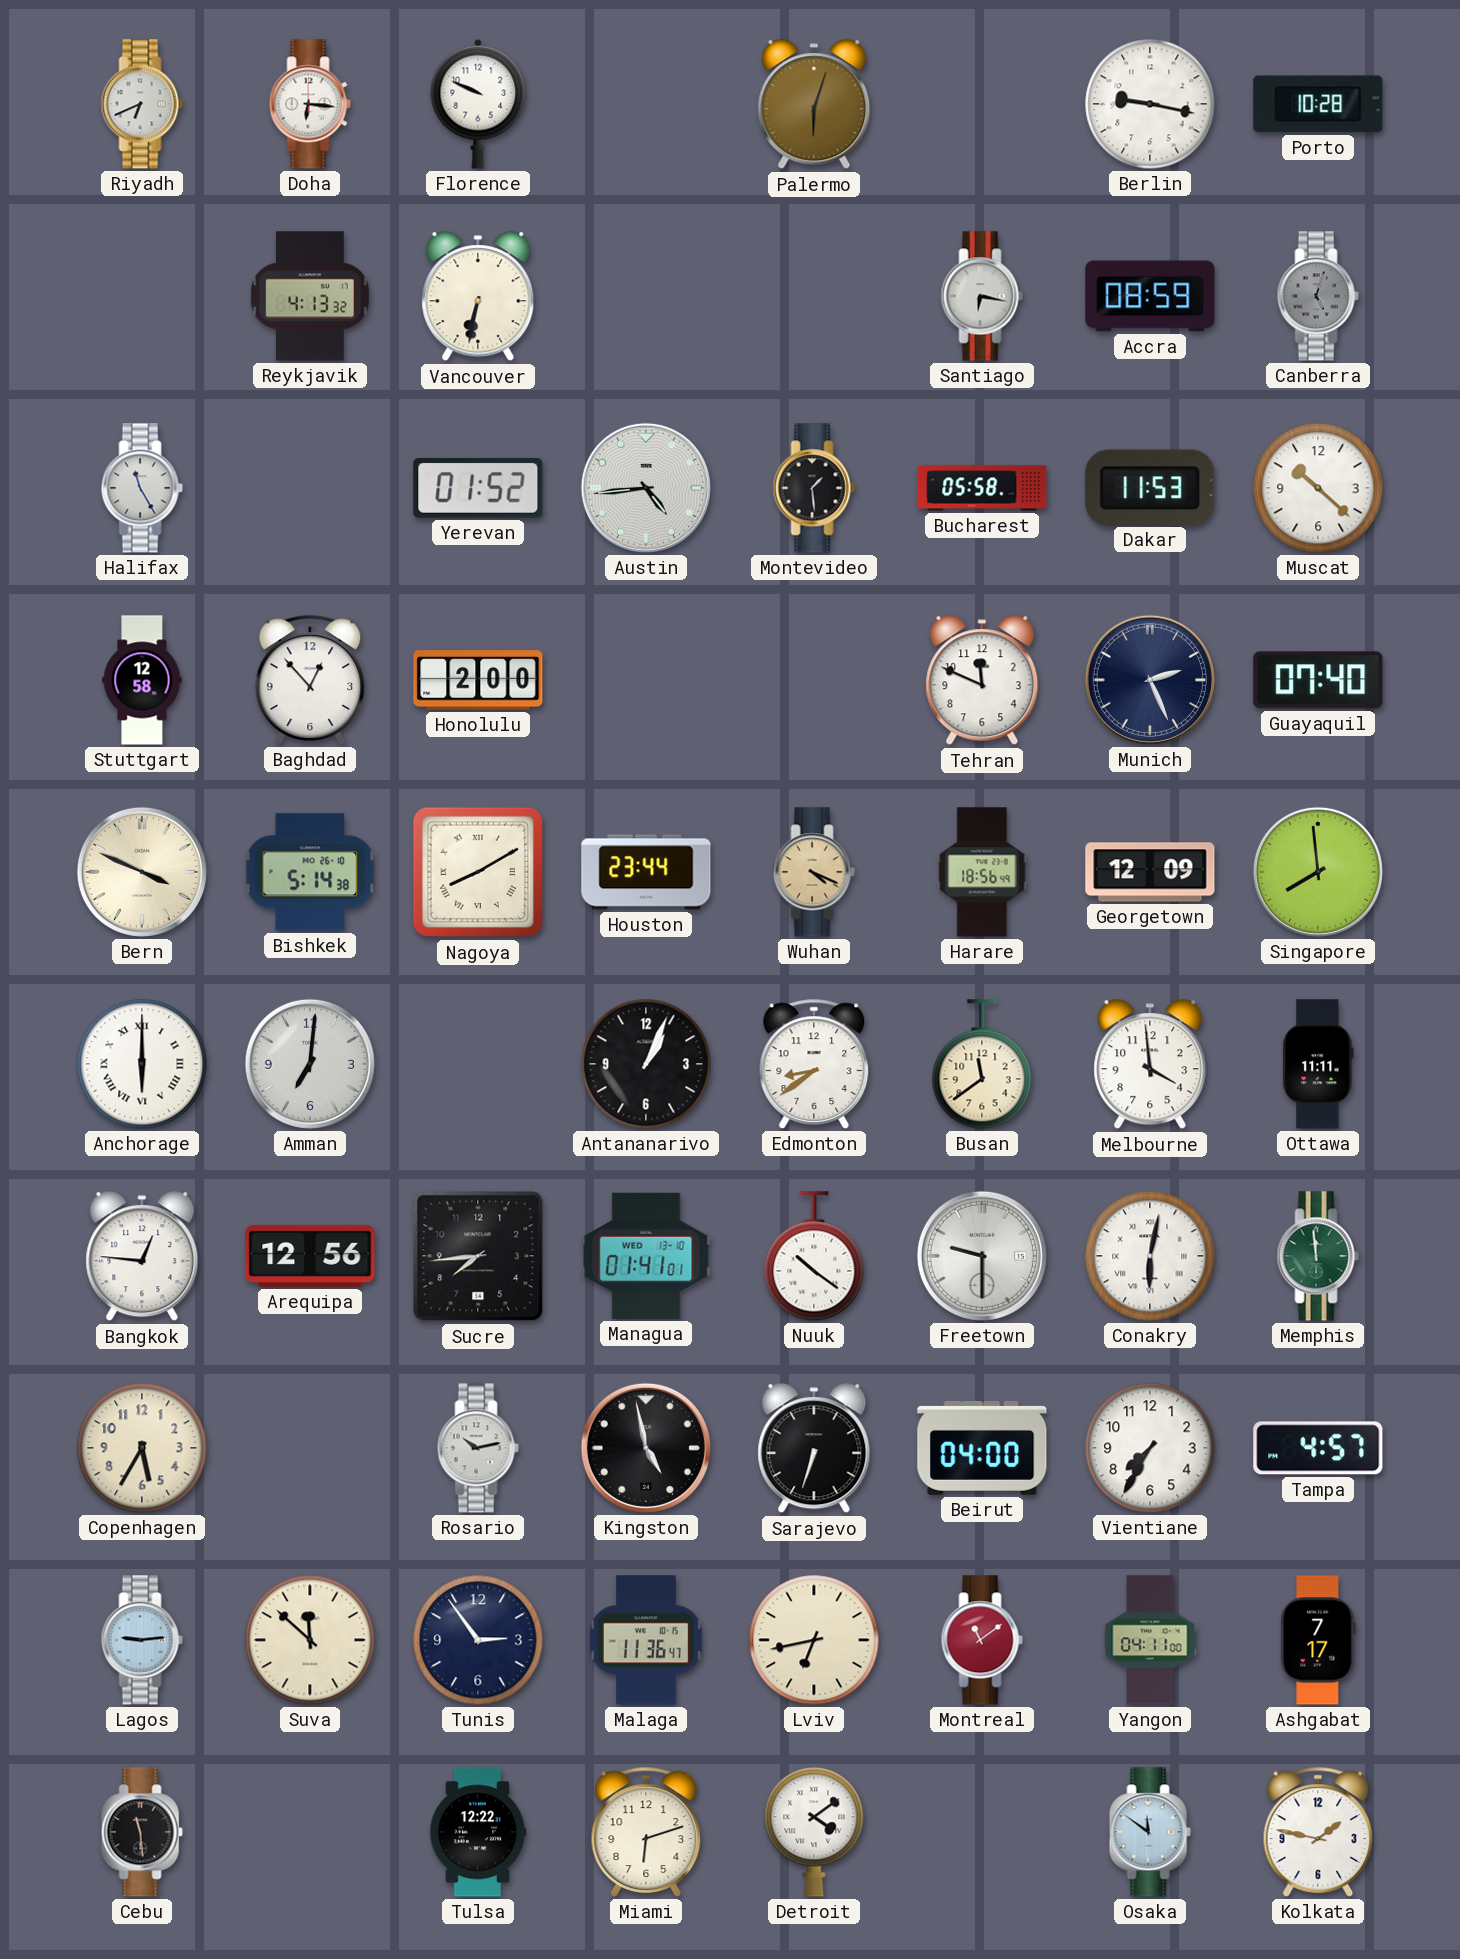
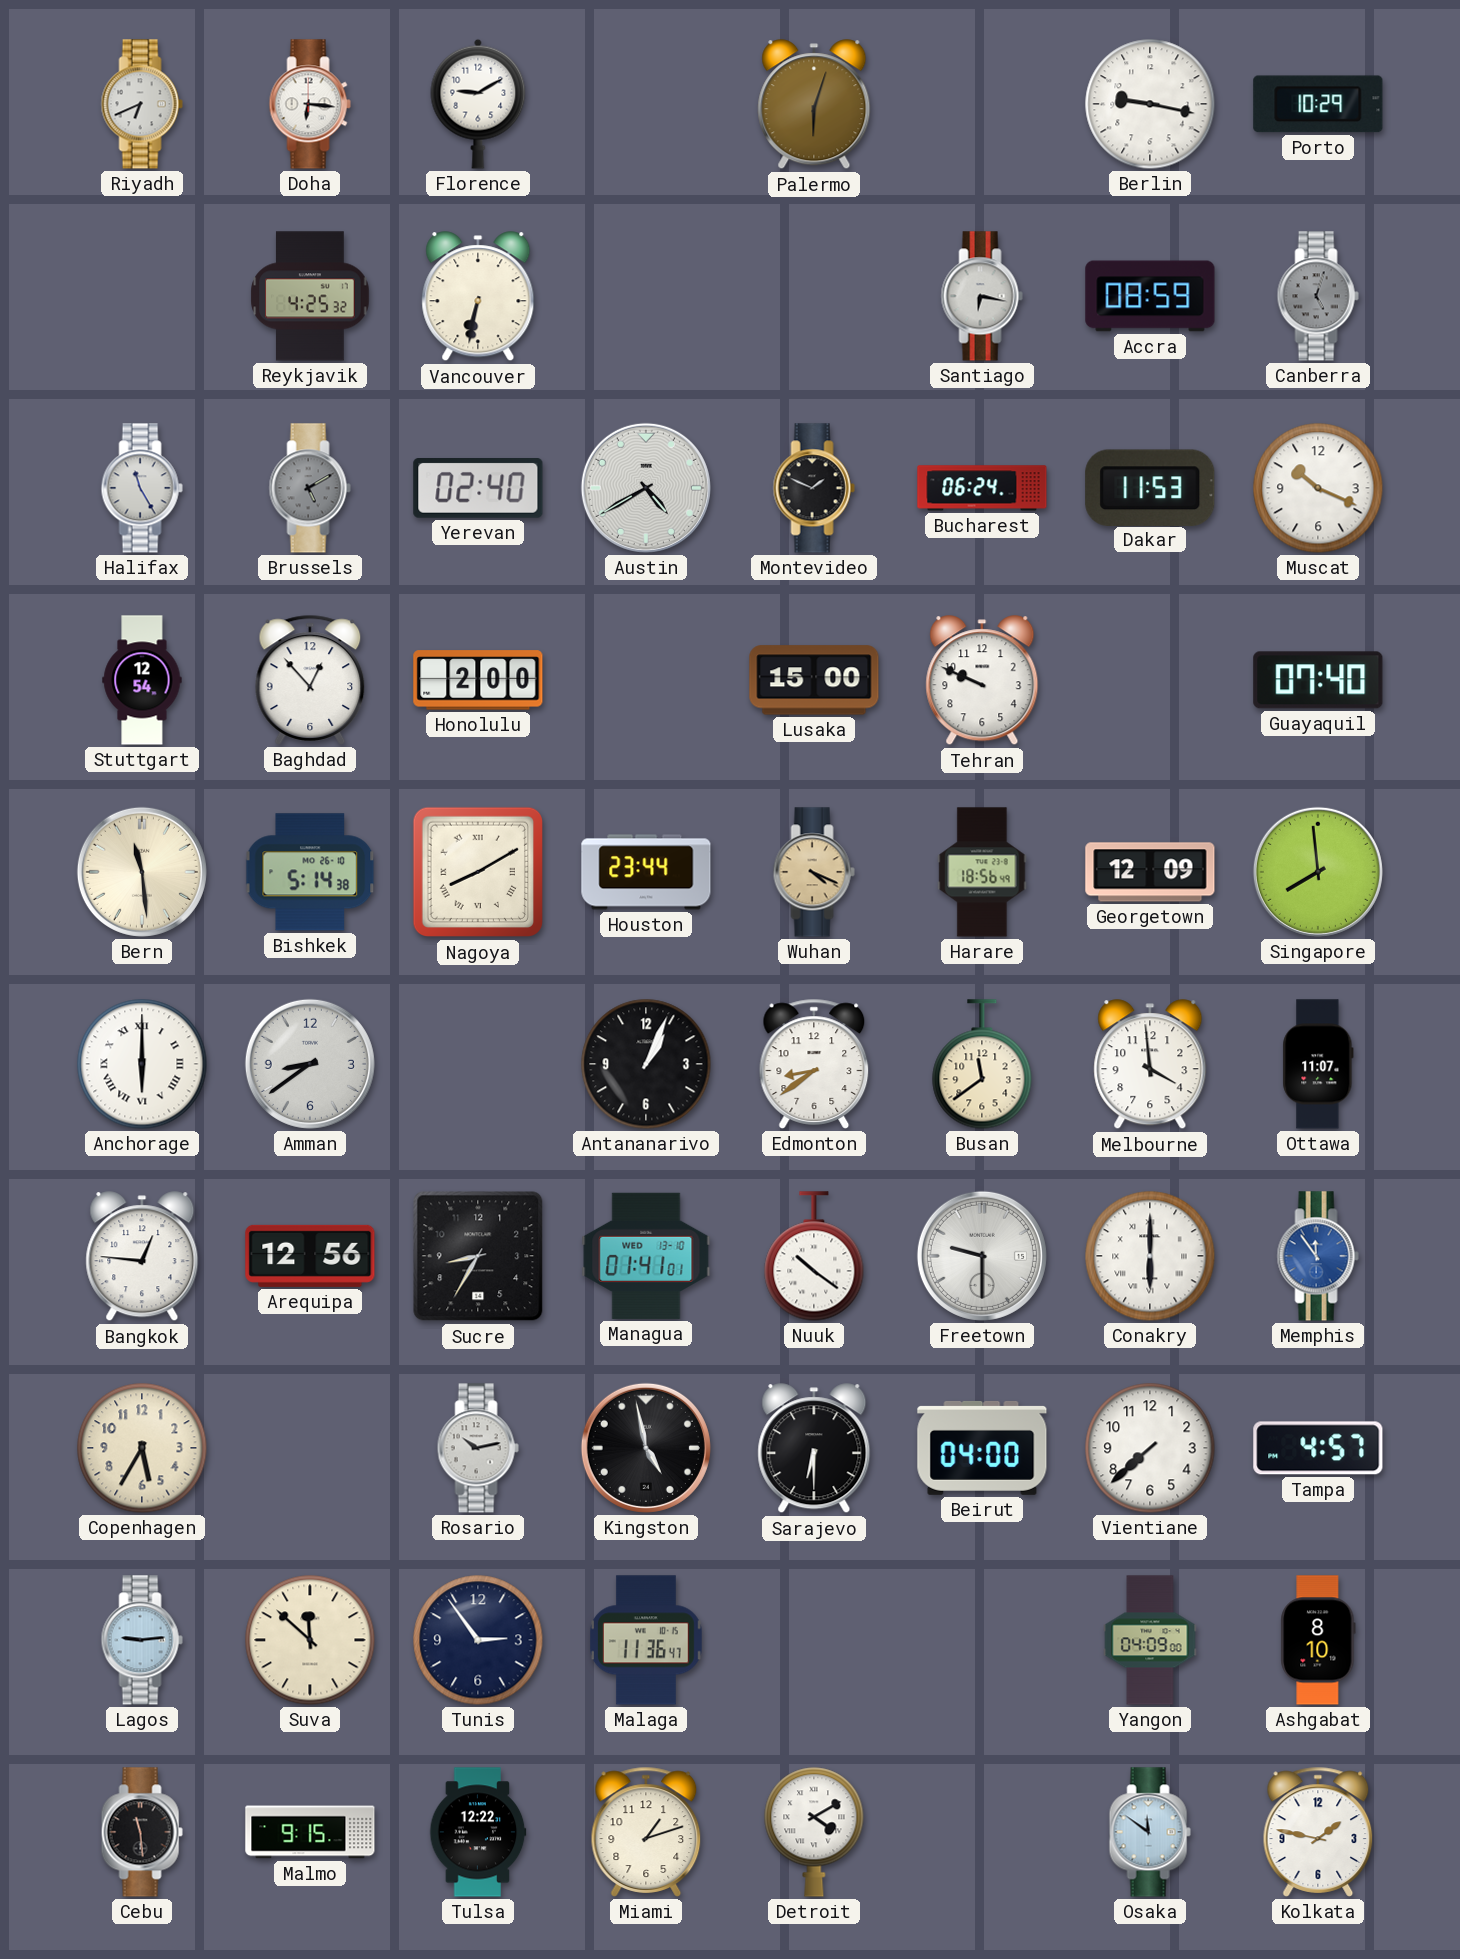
Florence: 9:49 -> 9:10 (478, 104)
Porto: 10:28 -> 10:29 (1318, 104)
Reykjavik: 4:13 -> 4:25 (310, 296)
Brussels: none -> 5:10 (310, 488)
Yerevan: 01:52 -> 02:40 (478, 489)
Austin: 4:44 -> 4:40 (646, 488)
Montevideo: 1:29 -> 1:49 (814, 488)
Bucharest: 05:58 -> 06:24 (982, 488)
Muscat: 10:22 -> 10:19 (1318, 488)
Stuttgart: 12:58 -> 12:54 (142, 680)
Lusaka: none -> 15:00 (814, 680)
Tehran: 11:49 -> 9:49 (982, 681)
Munich: 2:26 -> none (1150, 680)
Bern: 3:49 -> 11:29 (142, 872)
Amman: 7:01 -> 8:39 (310, 1064)
Ottawa: 11:11 -> 11:07 (1318, 1064)
Sucre: 7:44 -> 8:35 (478, 1256)
Conakry: 6:02 -> 6:00 (1150, 1256)
Memphis: 11:59 -> 11:54 (1318, 1256)
Memphis dial: green -> blue (1318, 1256)
Sarajevo: 6:33 -> 6:30 (814, 1449)
Vientiane: 7:35 -> 7:38 (1150, 1448)
Lviv: 6:43 -> none (814, 1640)
Montreal: 11:09 -> none (982, 1640)
Yangon: 04:11 -> 04:09 (1150, 1640)
Ashgabat: 7:17 -> 8:10 (1318, 1640)
Malmo: none -> 9:15 (310, 1832)
Miami: 6:12 -> 1:12 (646, 1832)
Detroit: 4:09 -> 4:10 (814, 1832)
